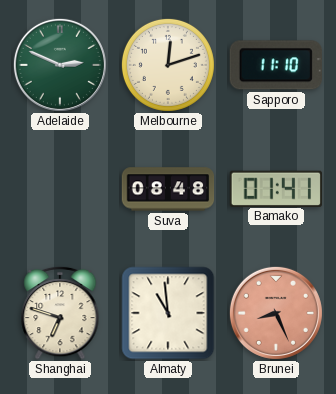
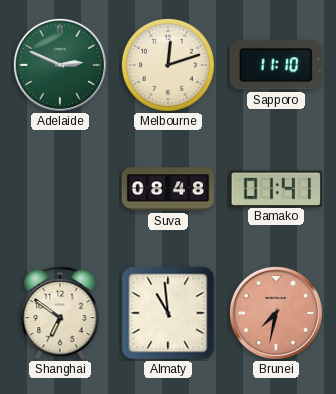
Shanghai: 6:48 -> 6:51 (60, 313)
Brunei: 8:26 -> 7:32 (276, 313)
